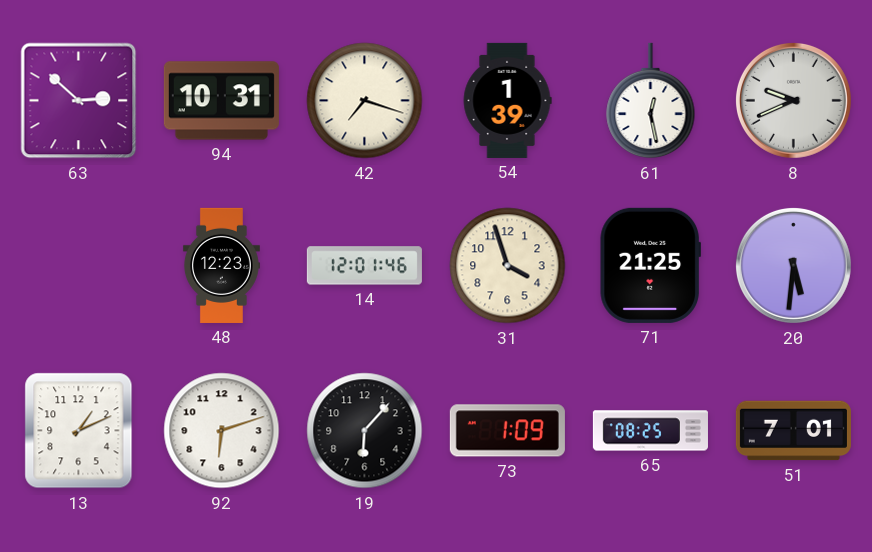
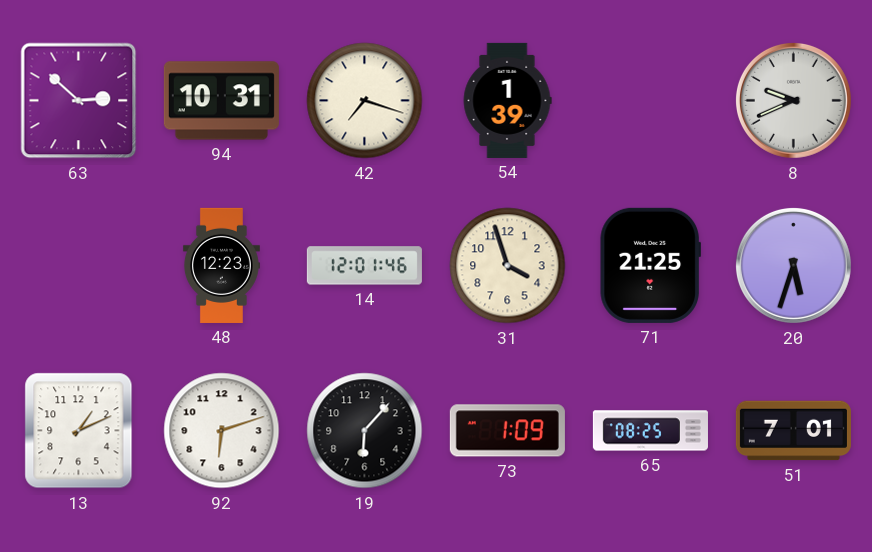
61: 12:28 -> none (651, 101)
20: 5:31 -> 5:33 (793, 265)
